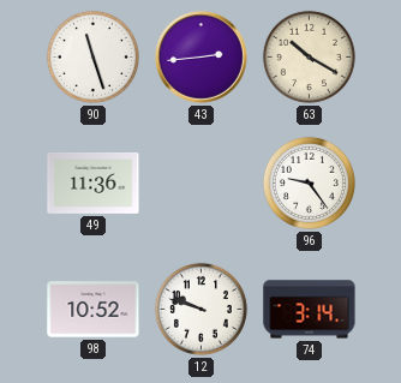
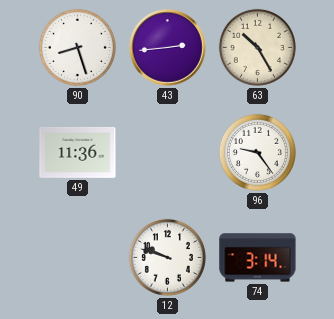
90: 11:27 -> 8:27 (77, 47)
63: 10:20 -> 10:25 (257, 47)
98: 10:52 -> none (94, 310)
